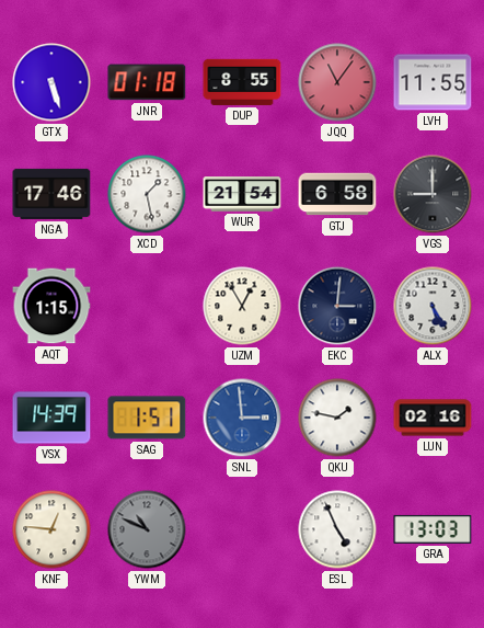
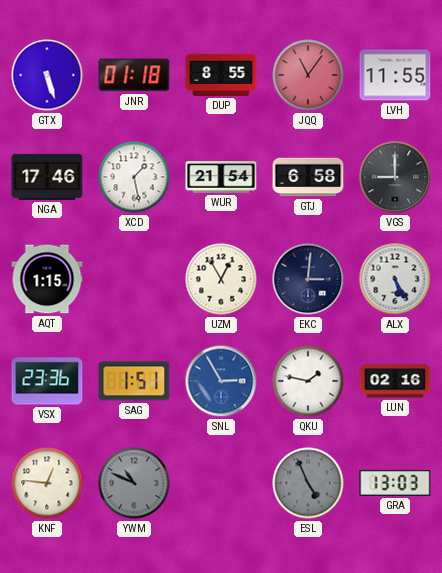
VSX: 14:39 -> 23:36 (47, 381)
SNL: 2:59 -> 2:55 (221, 381)
ESL dial: white -> grey (308, 483)
